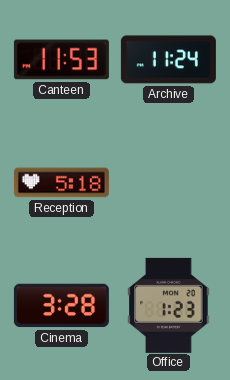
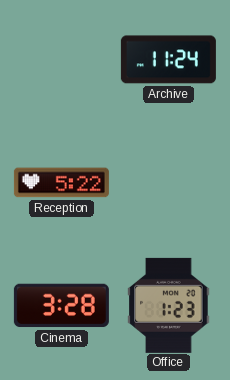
Canteen: 11:53 -> none (61, 60)
Reception: 5:18 -> 5:22 (61, 183)
